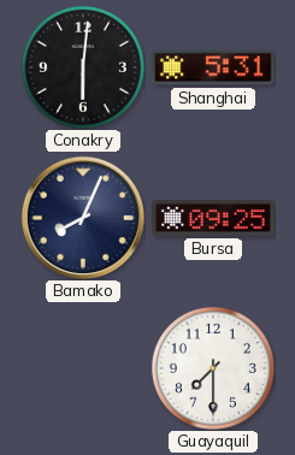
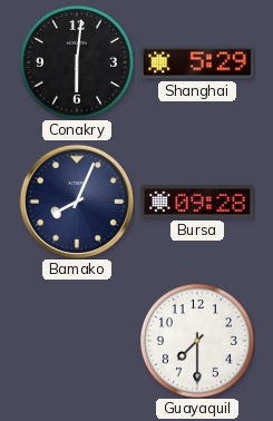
Shanghai: 5:31 -> 5:29 (197, 62)
Bursa: 09:25 -> 09:28 (197, 202)
